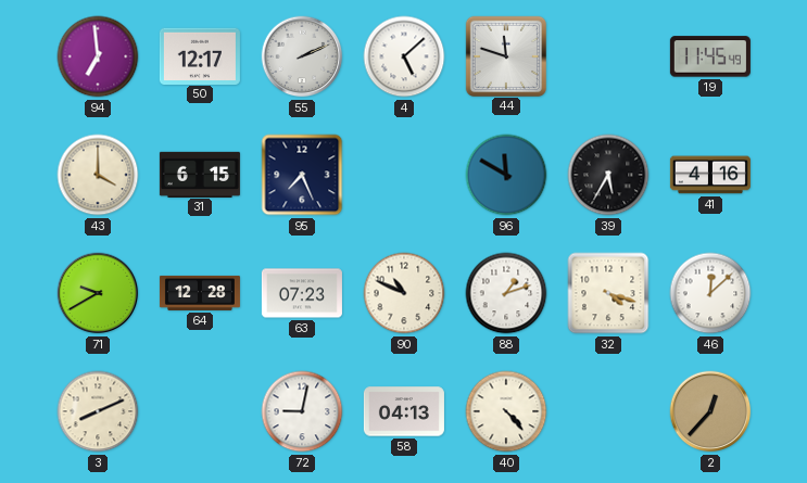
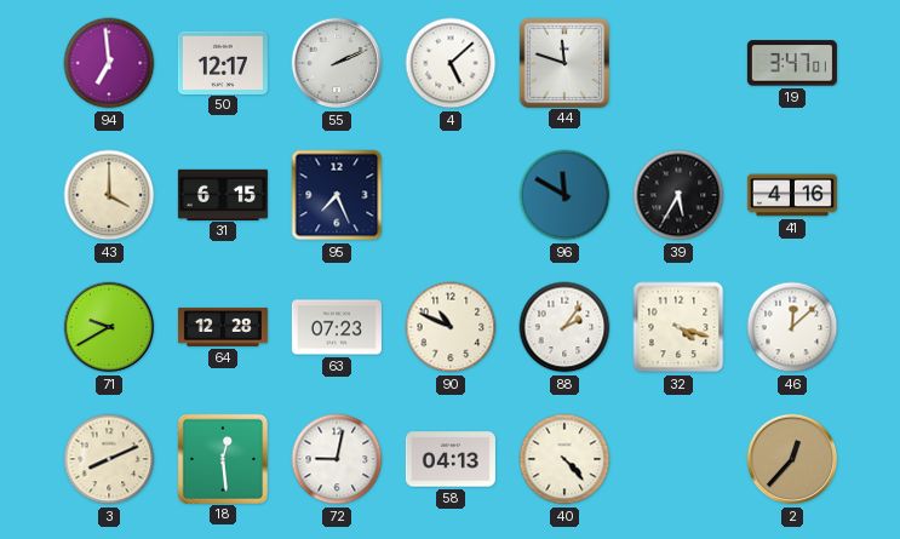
19: 11:45 -> 3:47 (792, 63)
88: 1:12 -> 2:06 (564, 327)
18: none -> 12:29 (222, 458)
